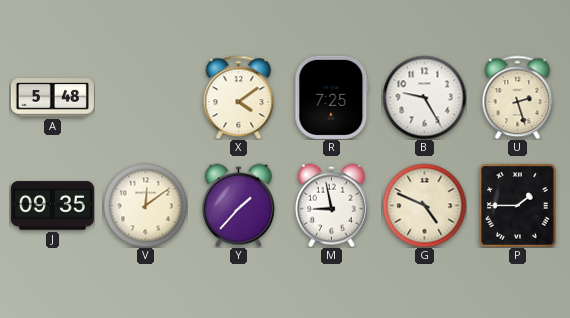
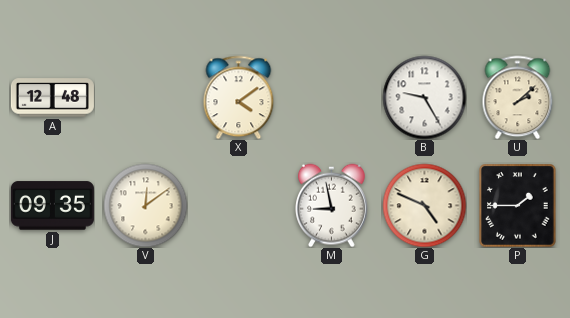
A: 5:48 -> 12:48 (52, 98)
R: 7:25 -> none (332, 97)
U: 2:27 -> 2:08 (518, 97)
Y: 1:37 -> none (239, 205)
